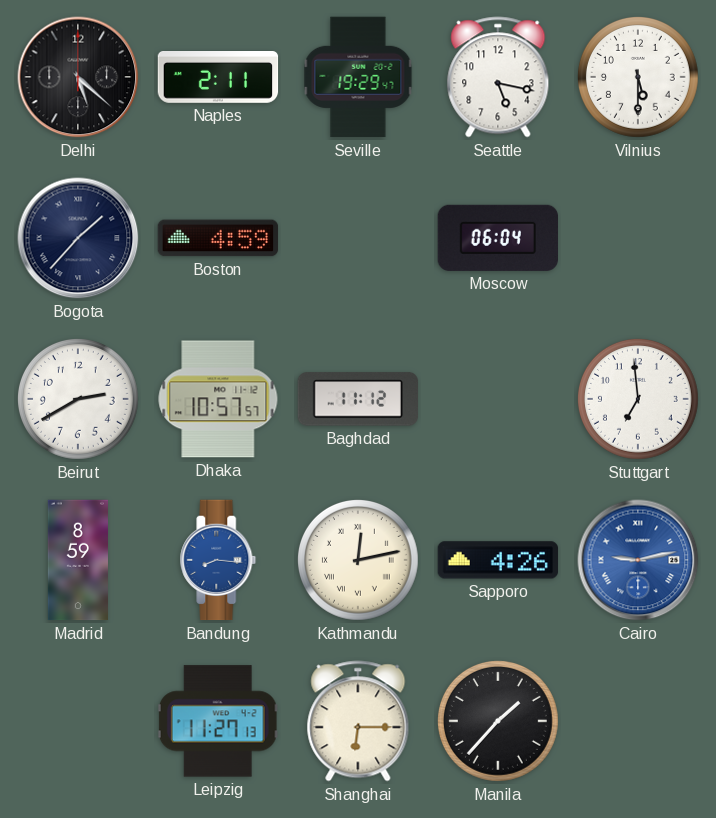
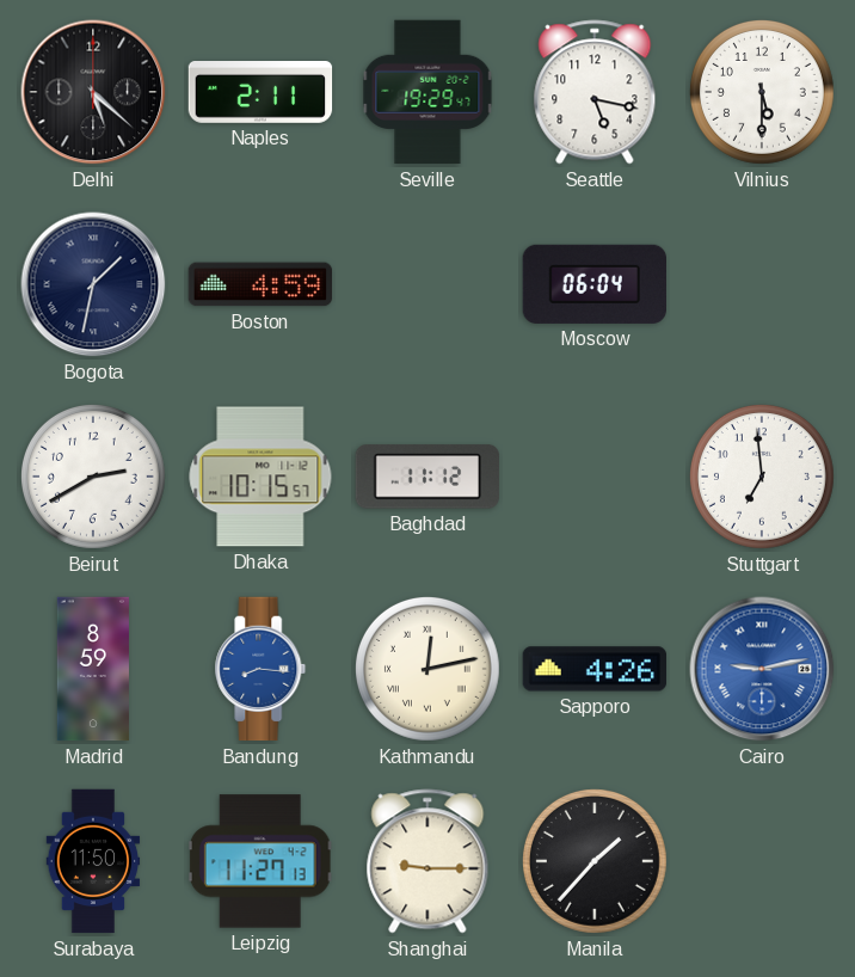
Bogota: 1:37 -> 1:32 (93, 284)
Dhaka: 10:57 -> 10:15 (260, 477)
Surabaya: none -> 11:50 (93, 861)
Shanghai: 6:15 -> 9:15 (427, 861)
